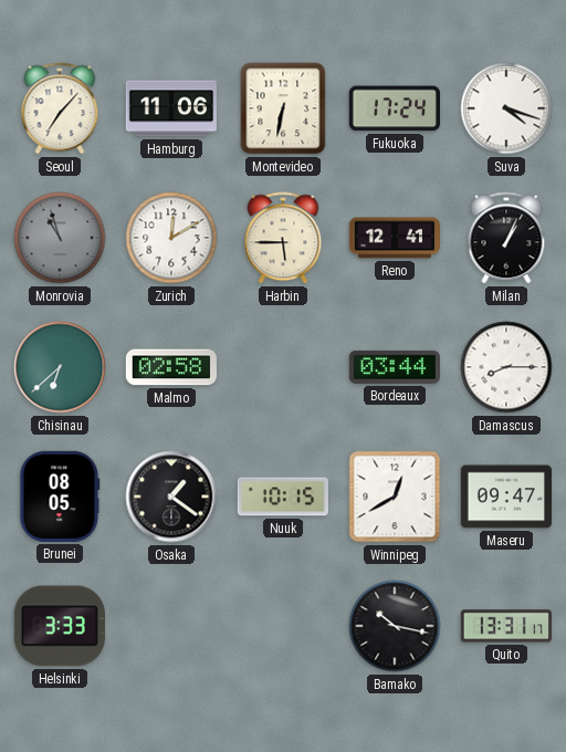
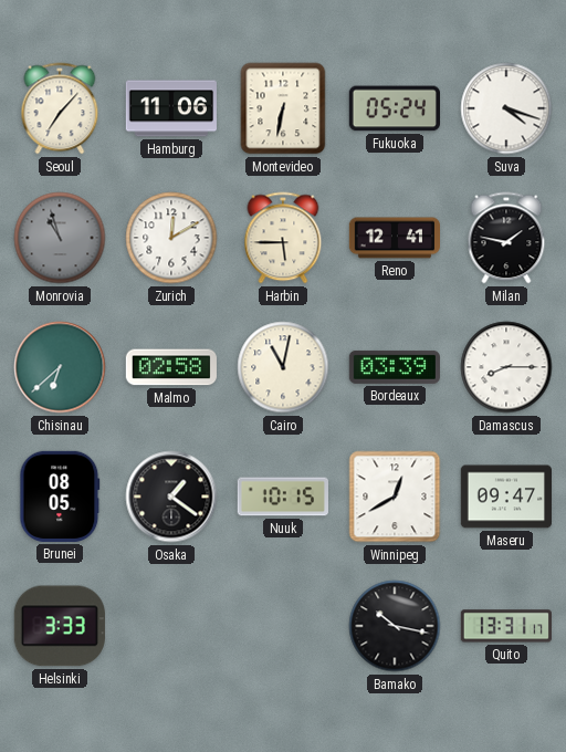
Fukuoka: 17:24 -> 05:24 (394, 108)
Milan: 1:04 -> 1:47 (506, 238)
Cairo: none -> 11:02 (283, 367)
Bordeaux: 03:44 -> 03:39 (395, 367)
